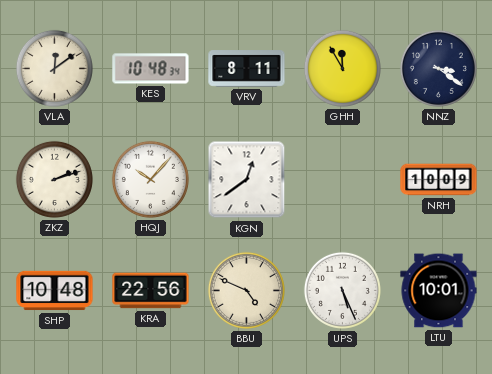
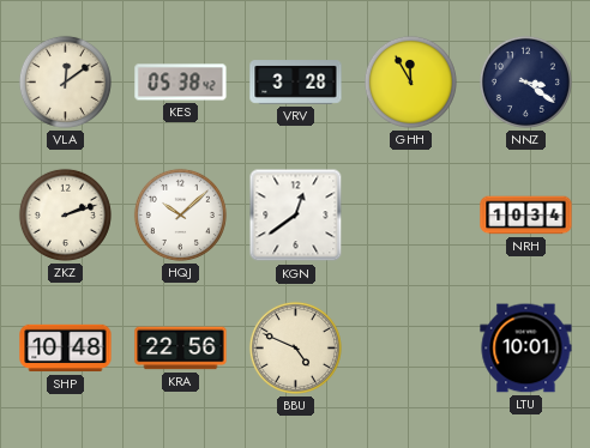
KES: 10:48 -> 05:38 (181, 83)
VRV: 8:11 -> 3:28 (296, 83)
HQJ: 10:07 -> 10:08 (180, 214)
NRH: 10:09 -> 10:34 (526, 216)
UPS: 5:26 -> none (342, 290)
